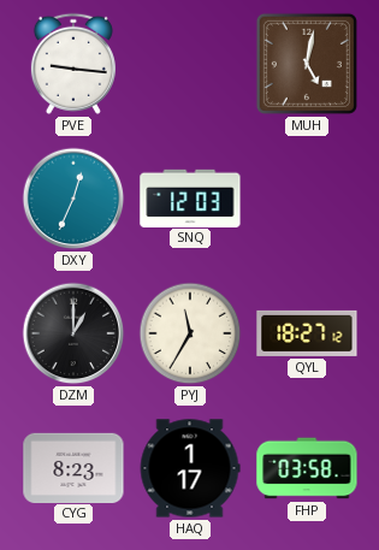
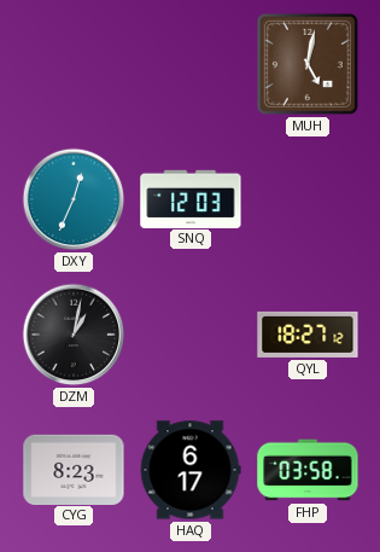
PVE: 9:16 -> none (73, 64)
DZM: 1:00 -> 1:02 (74, 335)
PYJ: 11:35 -> none (190, 333)
HAQ: 1:17 -> 6:17 (191, 470)
